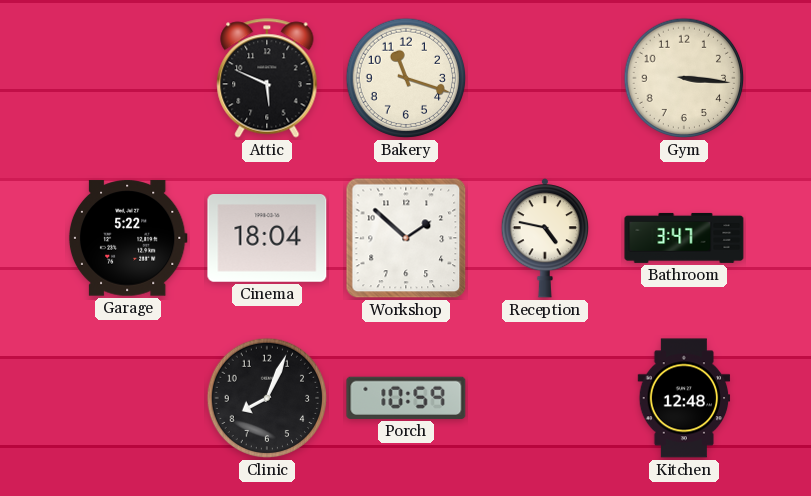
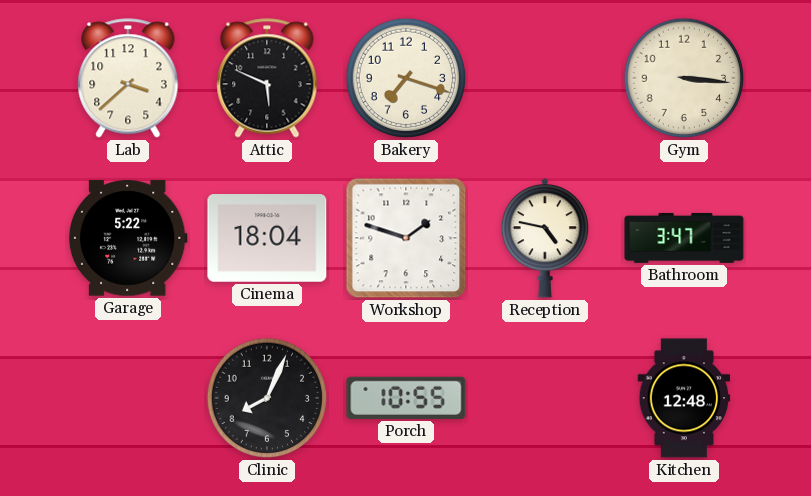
Lab: none -> 3:38 (128, 78)
Bakery: 11:18 -> 7:18 (406, 78)
Workshop: 1:52 -> 1:48 (406, 238)
Porch: 10:59 -> 10:55 (406, 398)
